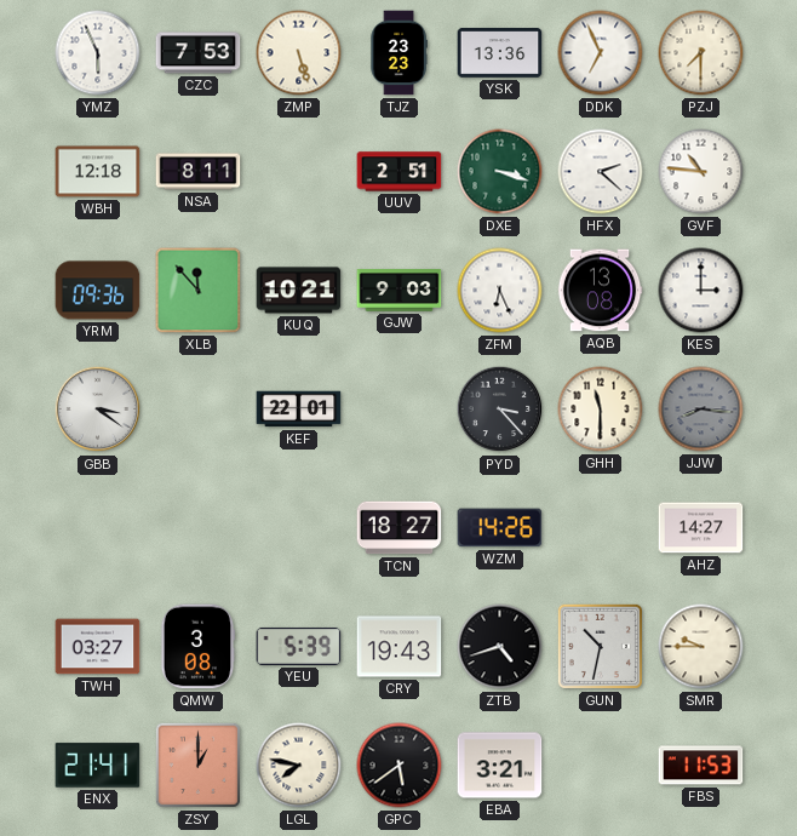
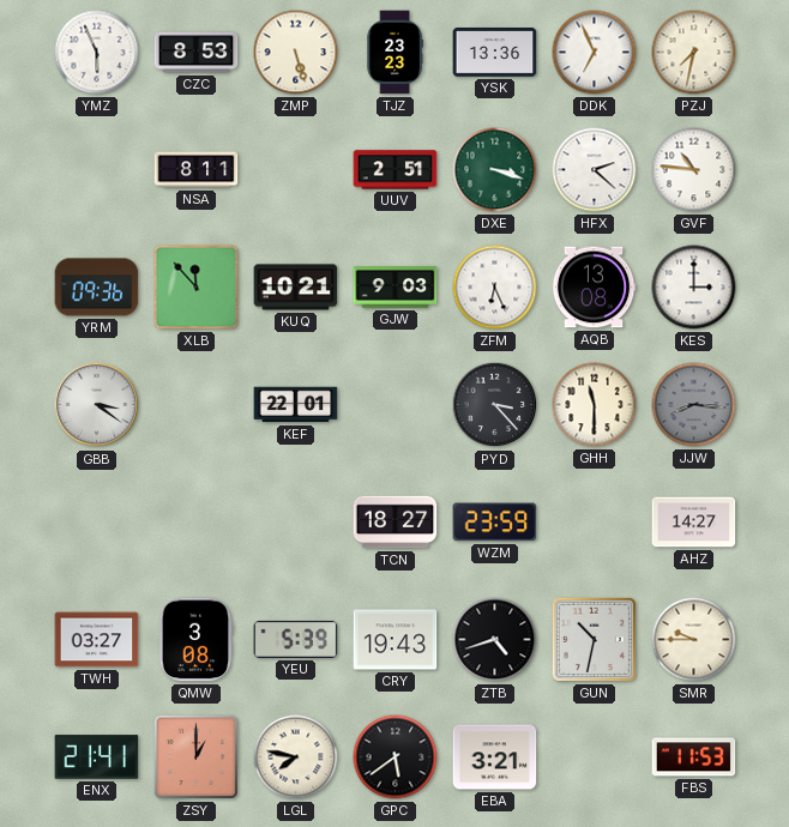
CZC: 7:53 -> 8:53 (197, 53)
PZJ: 7:30 -> 7:32 (694, 53)
WBH: 12:18 -> none (98, 172)
WZM: 14:26 -> 23:59 (495, 523)
